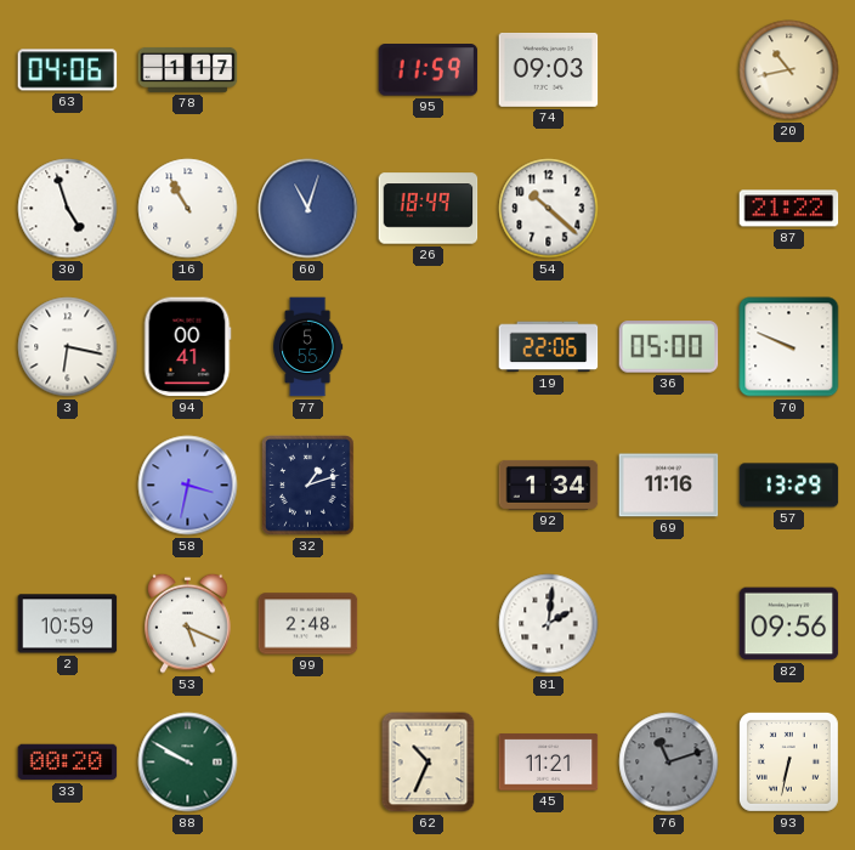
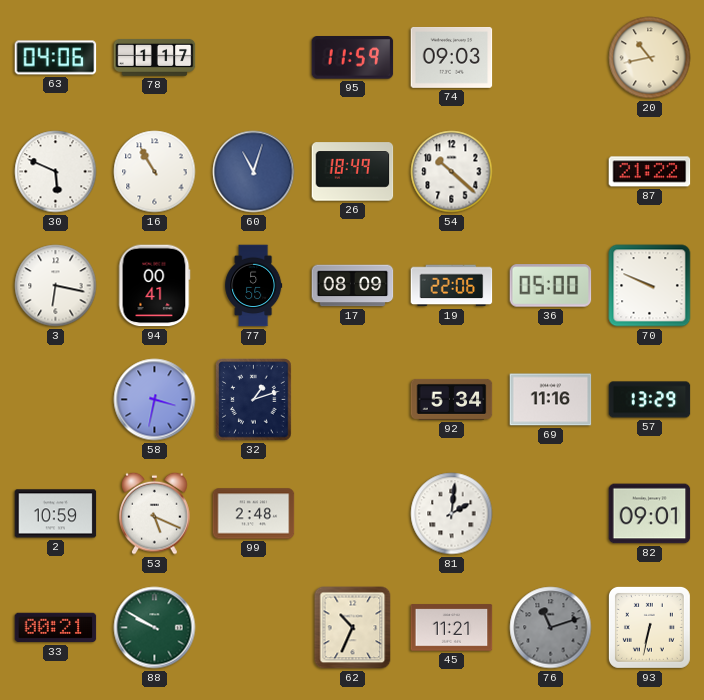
30: 4:57 -> 5:49 (56, 172)
17: none -> 08:09 (353, 286)
92: 1:34 -> 5:34 (452, 399)
82: 09:56 -> 09:01 (650, 514)
33: 00:20 -> 00:21 (56, 628)
